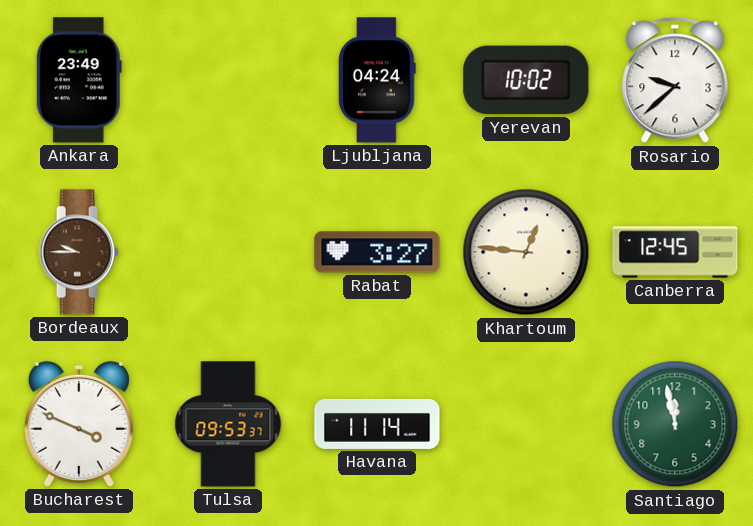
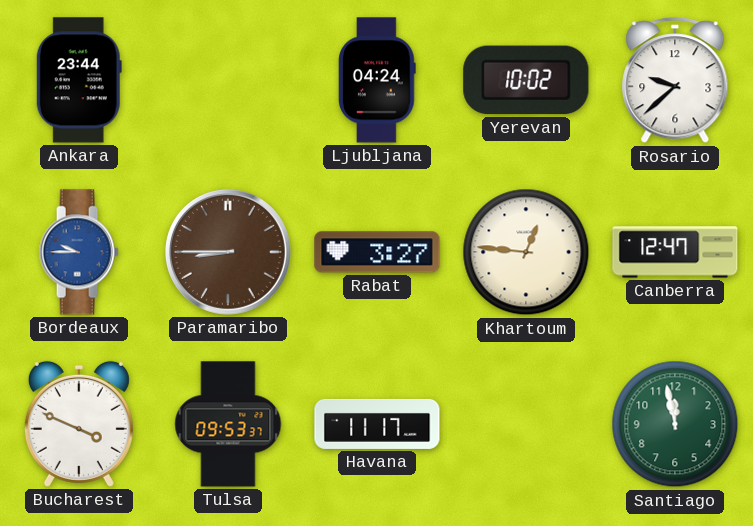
Ankara: 23:49 -> 23:44 (79, 80)
Bordeaux dial: brown -> blue (79, 252)
Paramaribo: none -> 8:45 (228, 252)
Canberra: 12:45 -> 12:47 (675, 252)
Havana: 11:14 -> 11:17 (377, 424)
